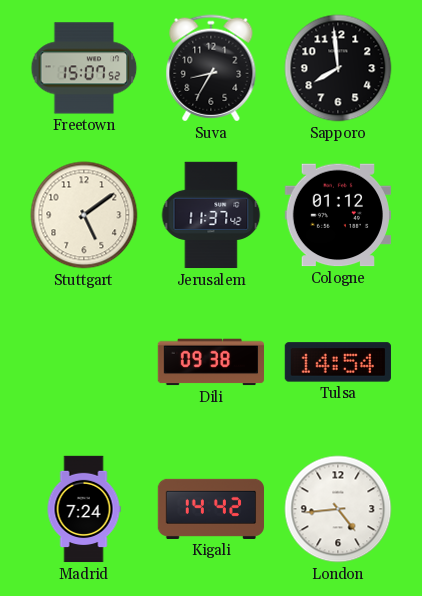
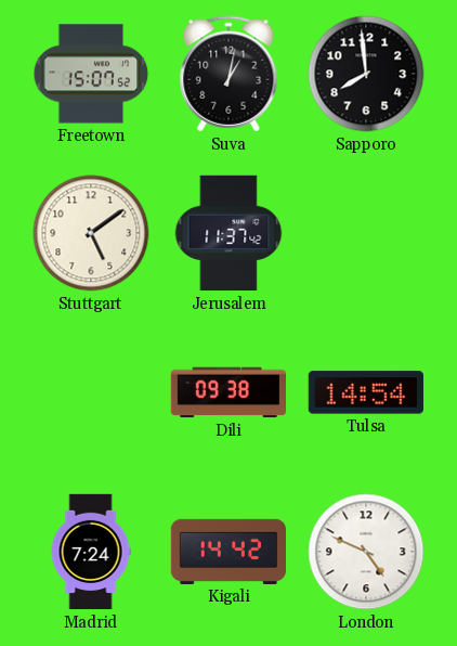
Suva: 8:35 -> 1:02 (228, 74)
Cologne: 01:12 -> none (337, 215)
London: 4:44 -> 4:49 (366, 552)
